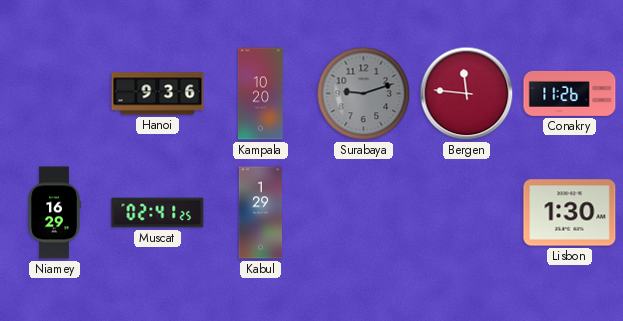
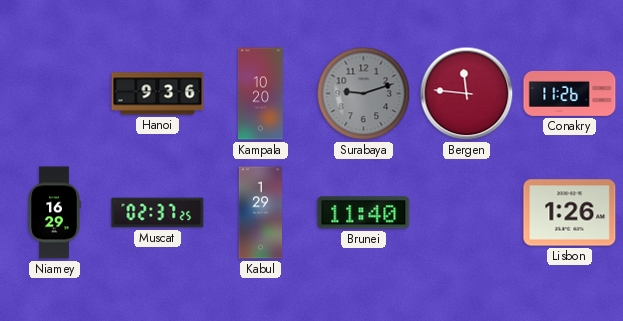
Muscat: 02:41 -> 02:37 (158, 213)
Brunei: none -> 11:40 (364, 213)
Lisbon: 1:30 -> 1:26 (570, 213)
